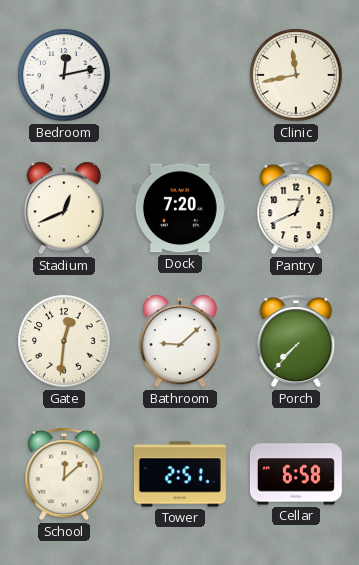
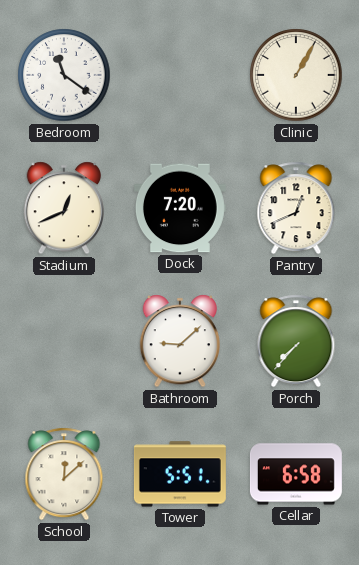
Bedroom: 12:13 -> 11:21 (64, 75)
Clinic: 11:43 -> 1:05 (296, 75)
Gate: 12:31 -> none (64, 341)
Tower: 2:51 -> 5:51 (180, 474)
